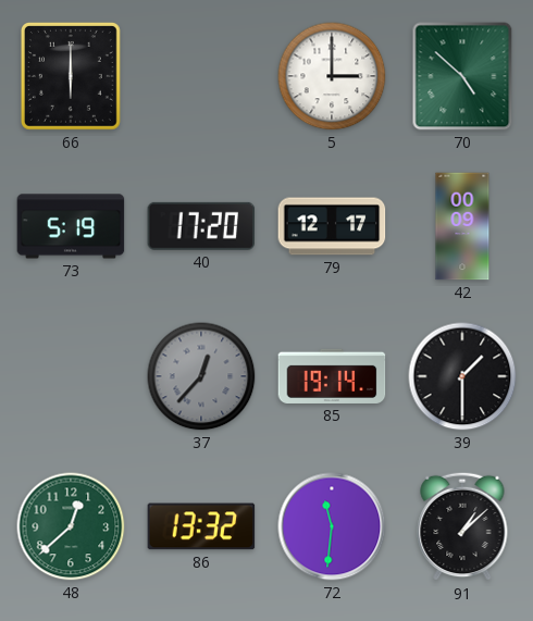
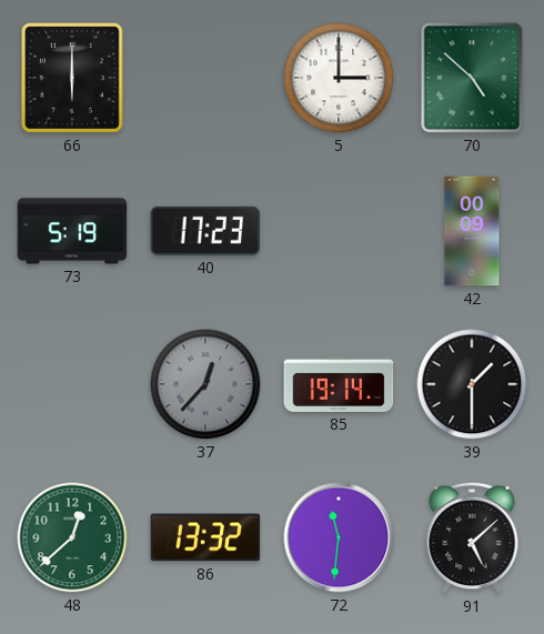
40: 17:20 -> 17:23 (205, 231)
79: 12:17 -> none (332, 226)
91: 1:08 -> 5:08 (472, 537)
